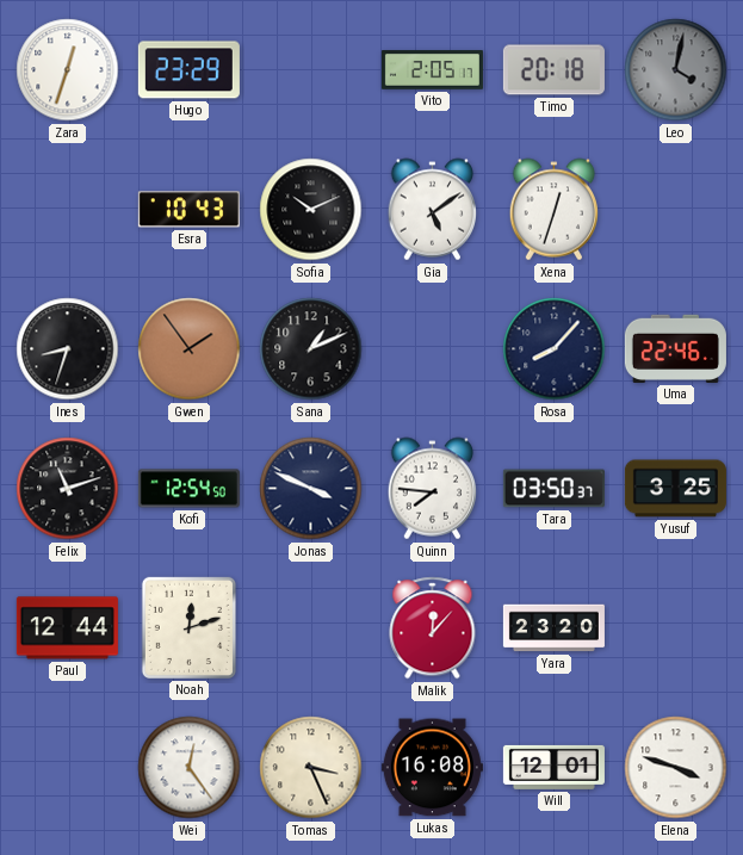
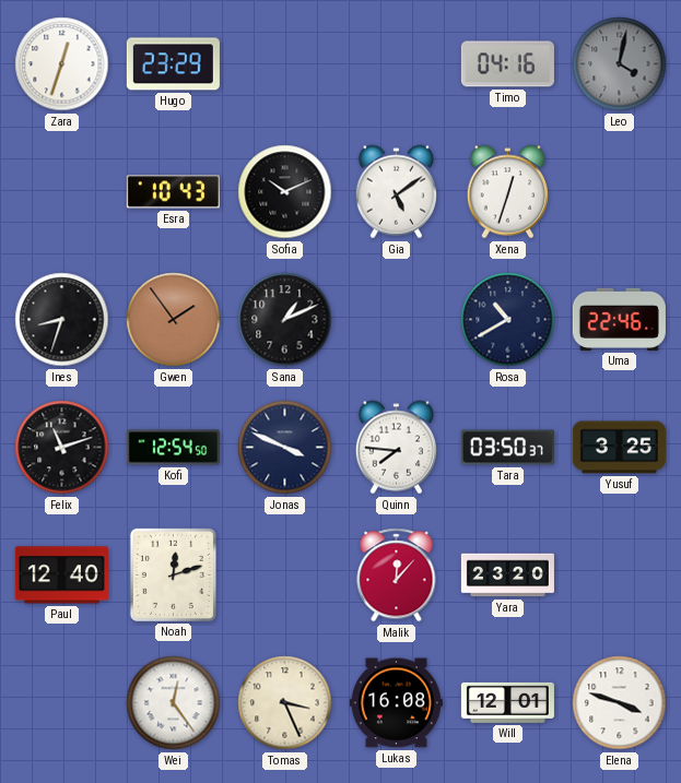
Vito: 2:05 -> none (432, 70)
Timo: 20:18 -> 04:16 (507, 64)
Rosa: 8:07 -> 10:40 (508, 320)
Paul: 12:44 -> 12:40 (61, 576)
